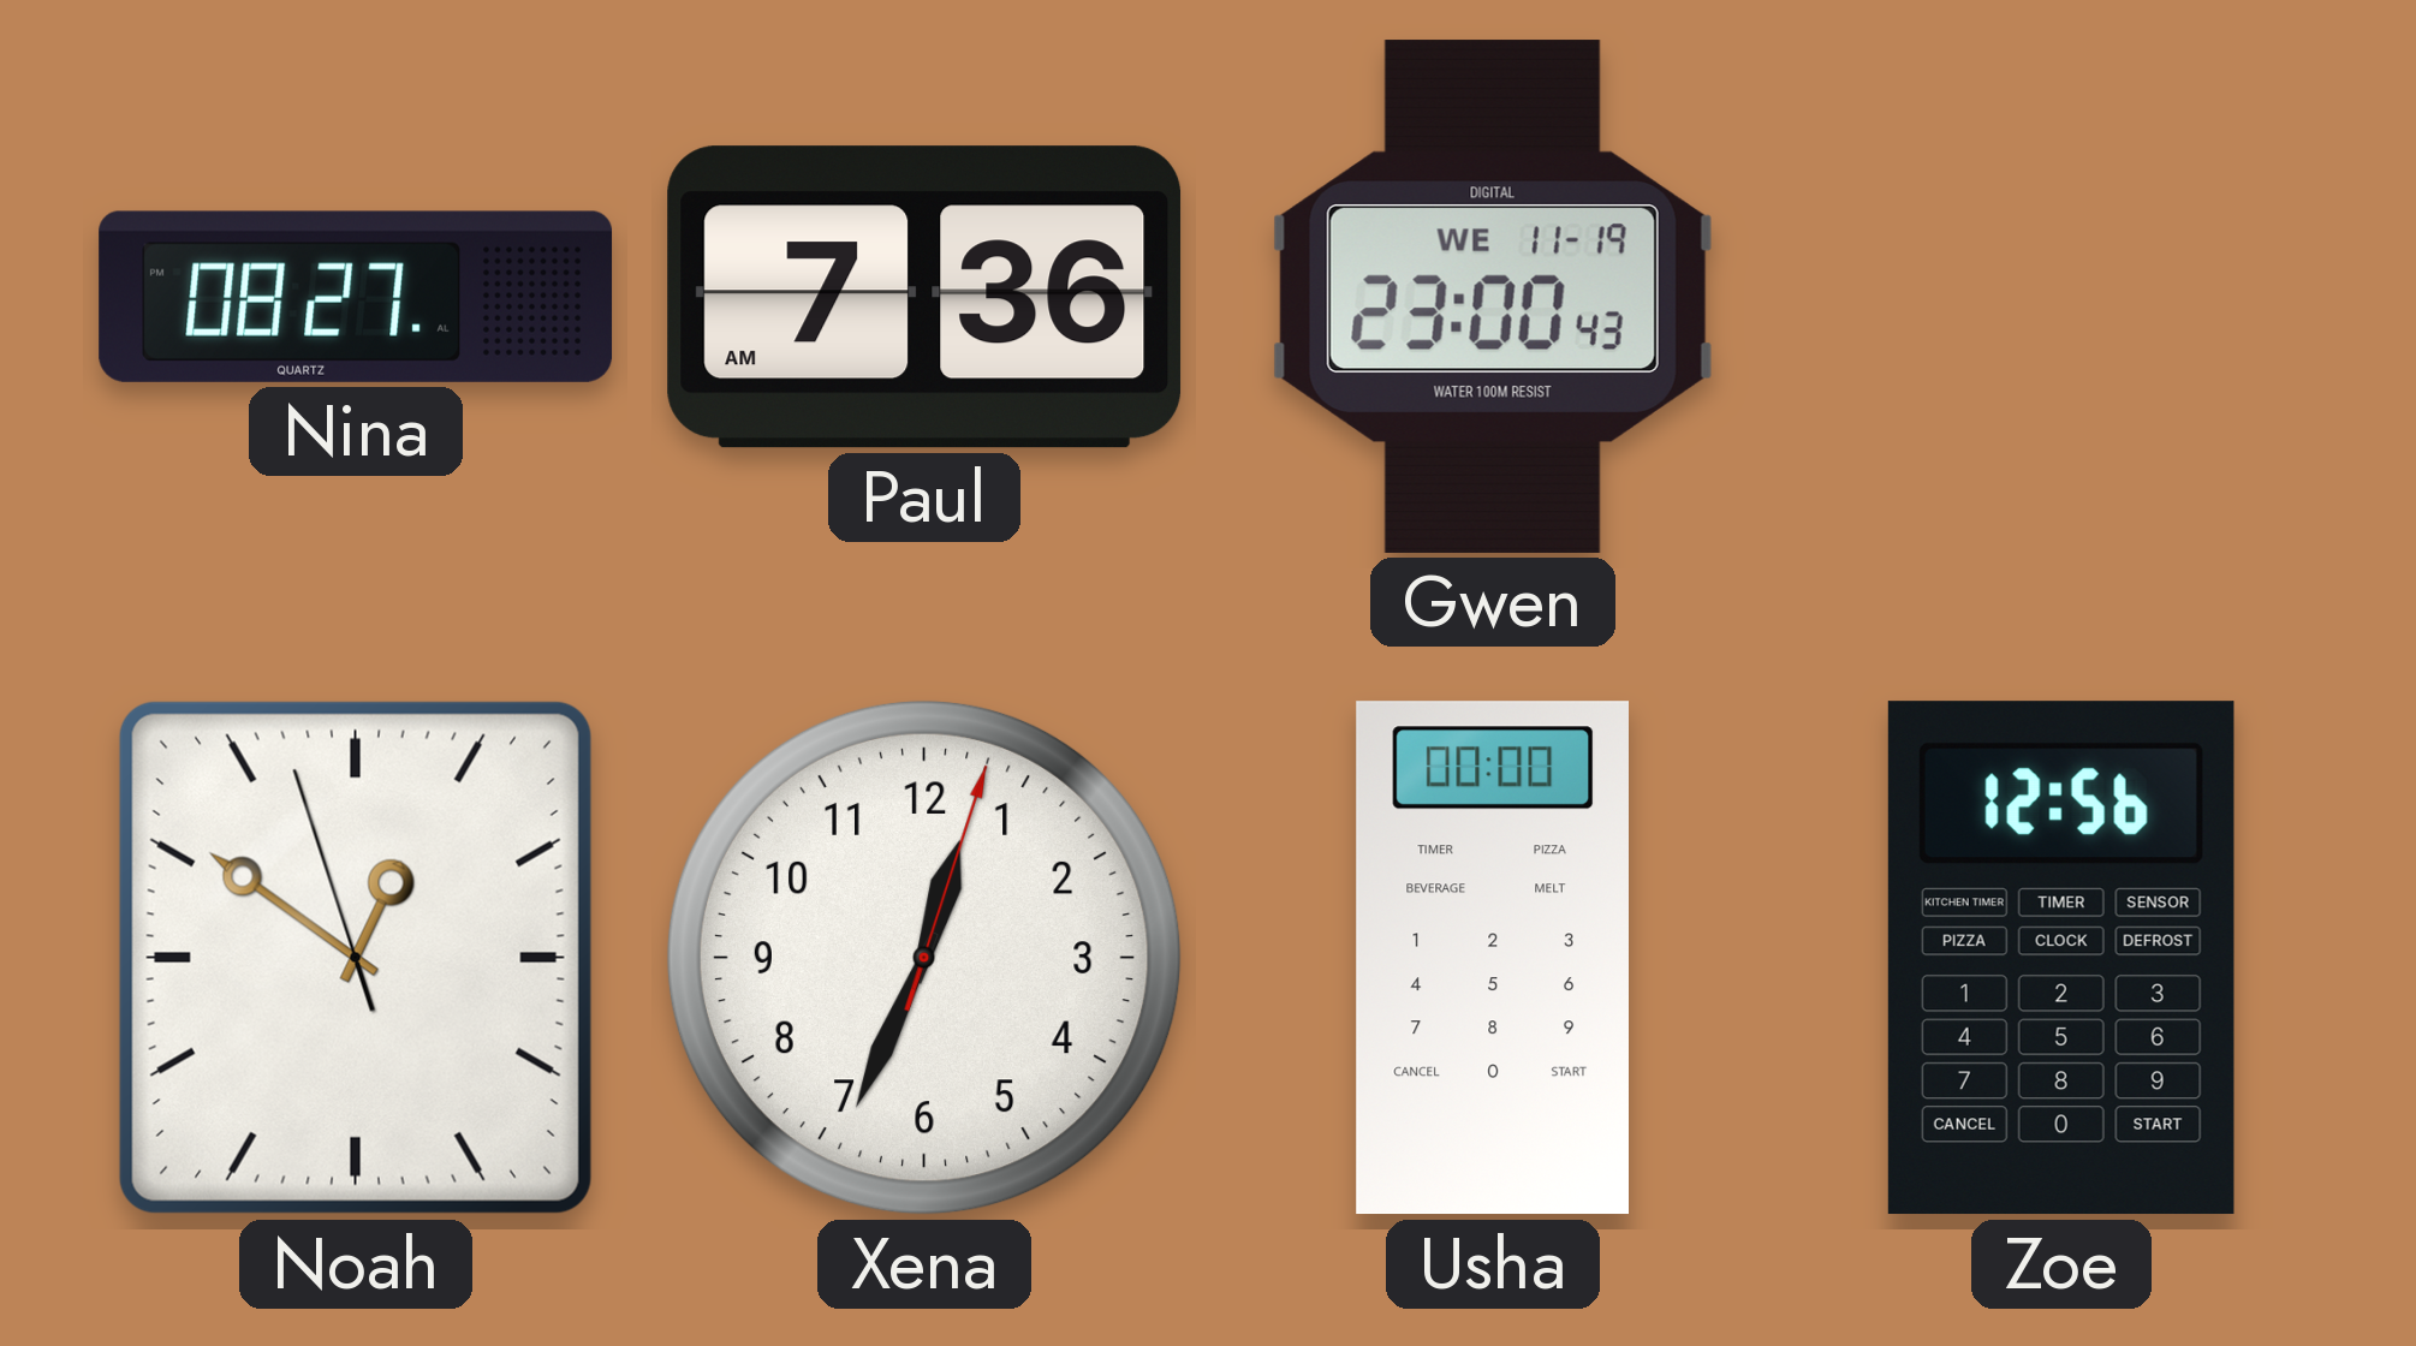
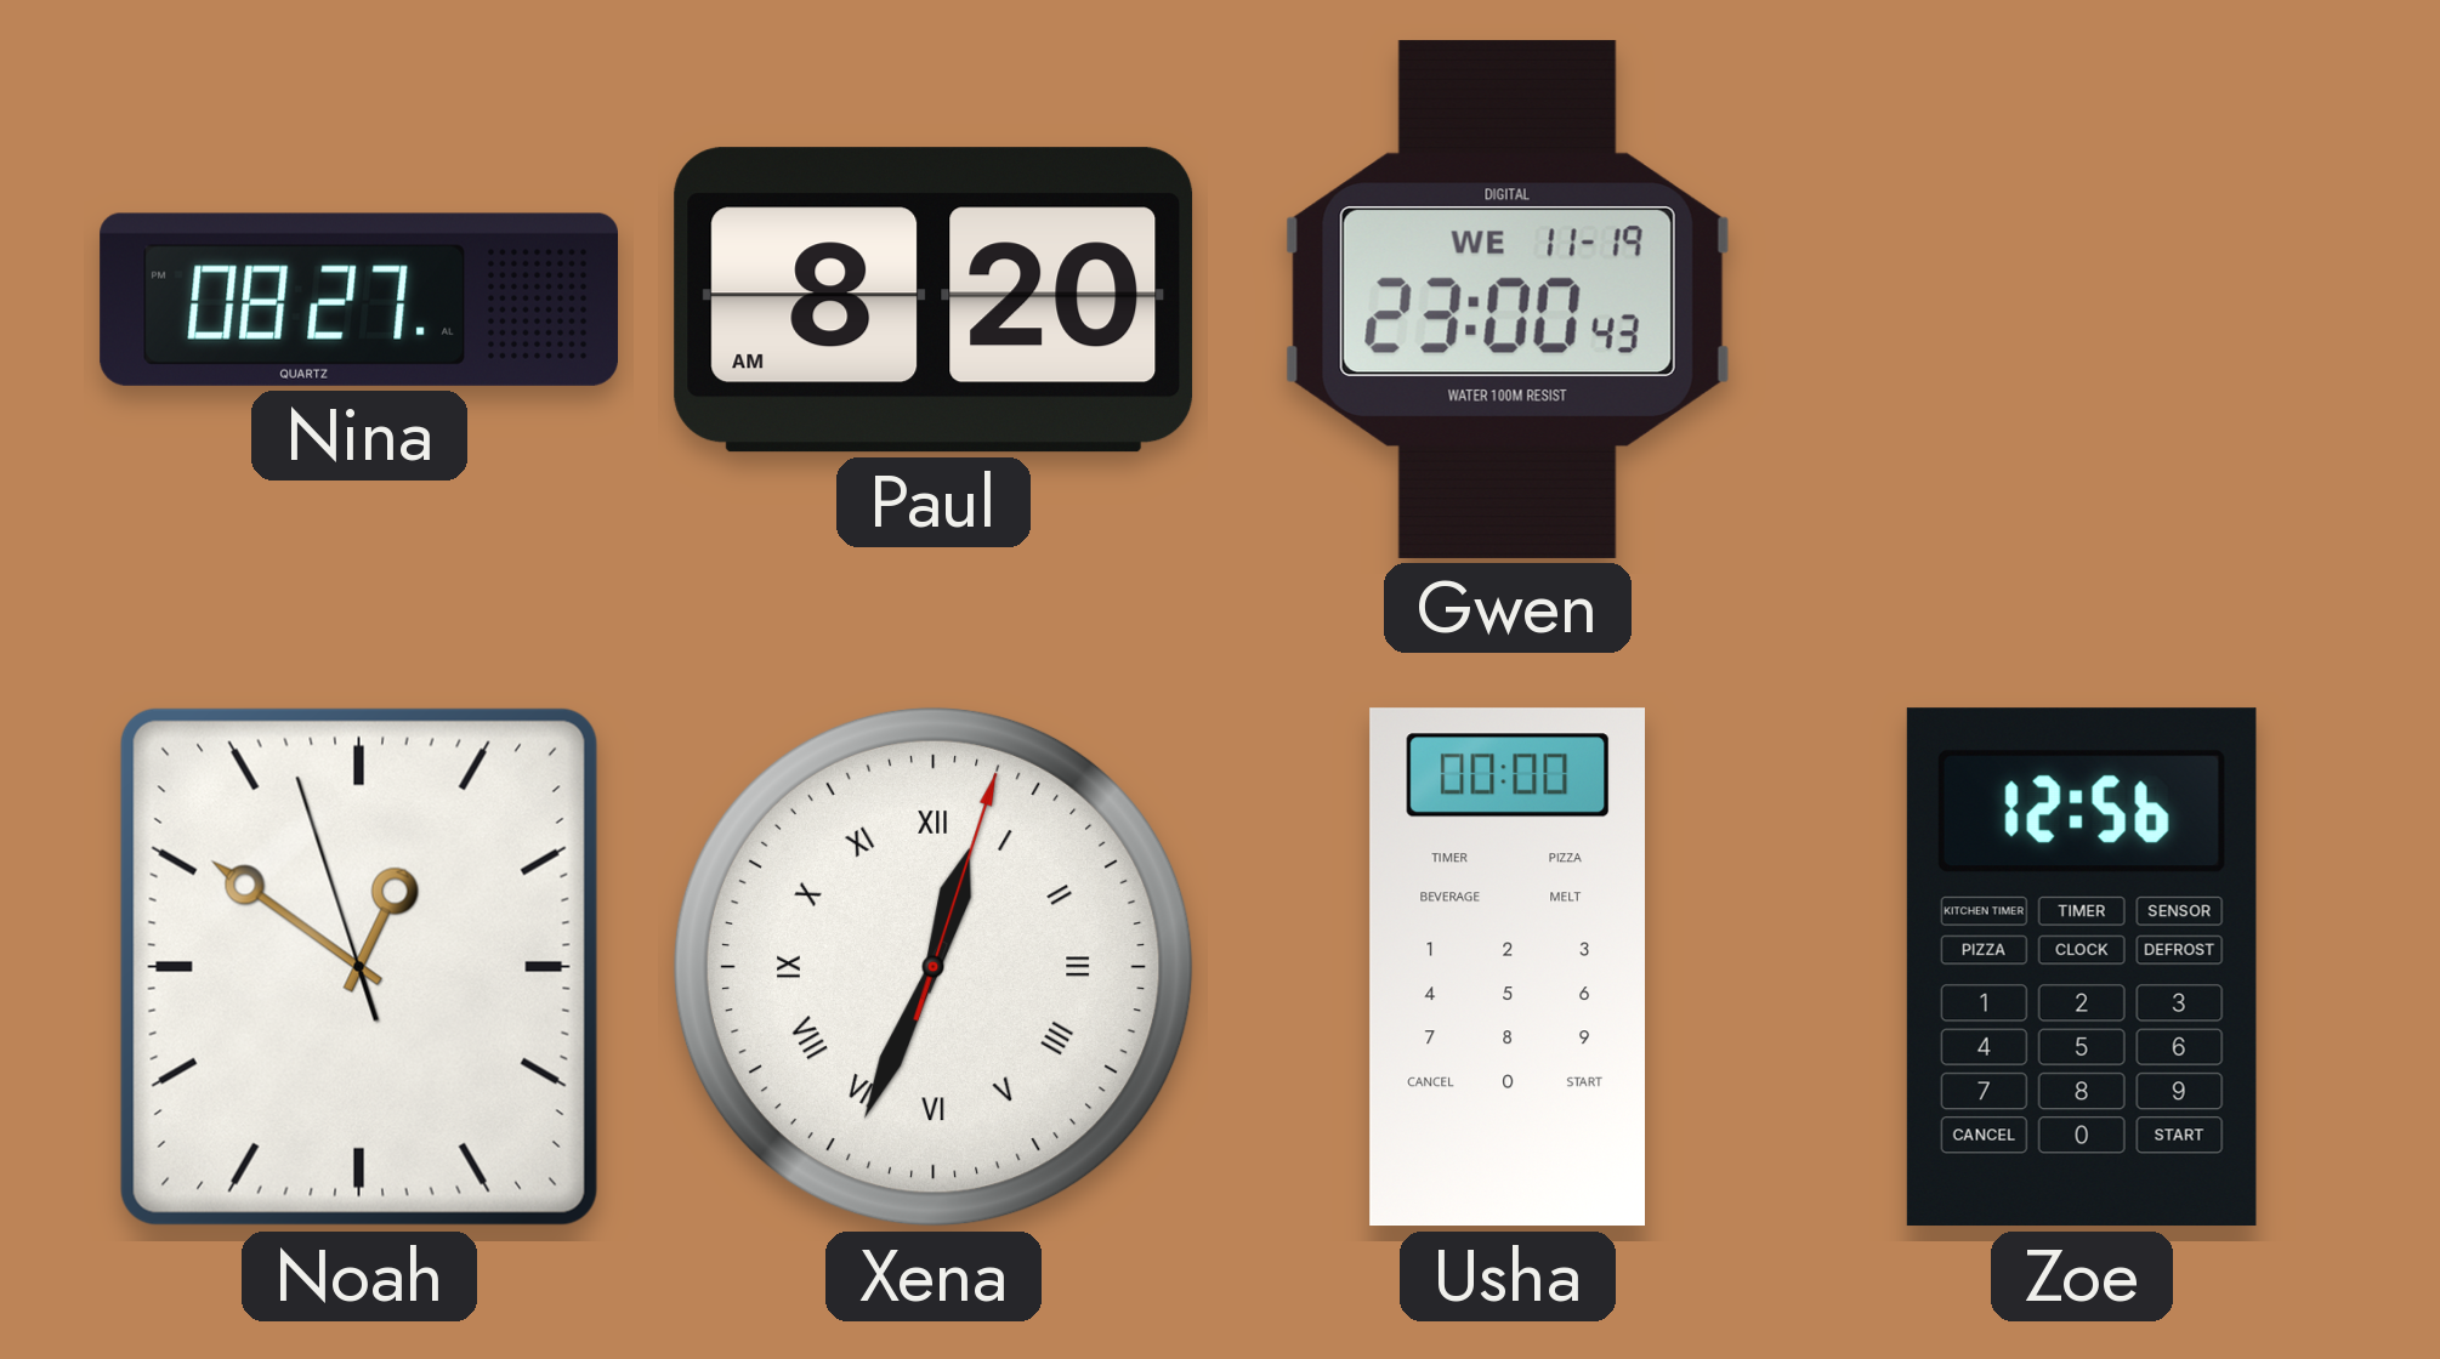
Paul: 7:36 -> 8:20 (934, 300)
Xena numerals: Arabic -> Roman (934, 967)
